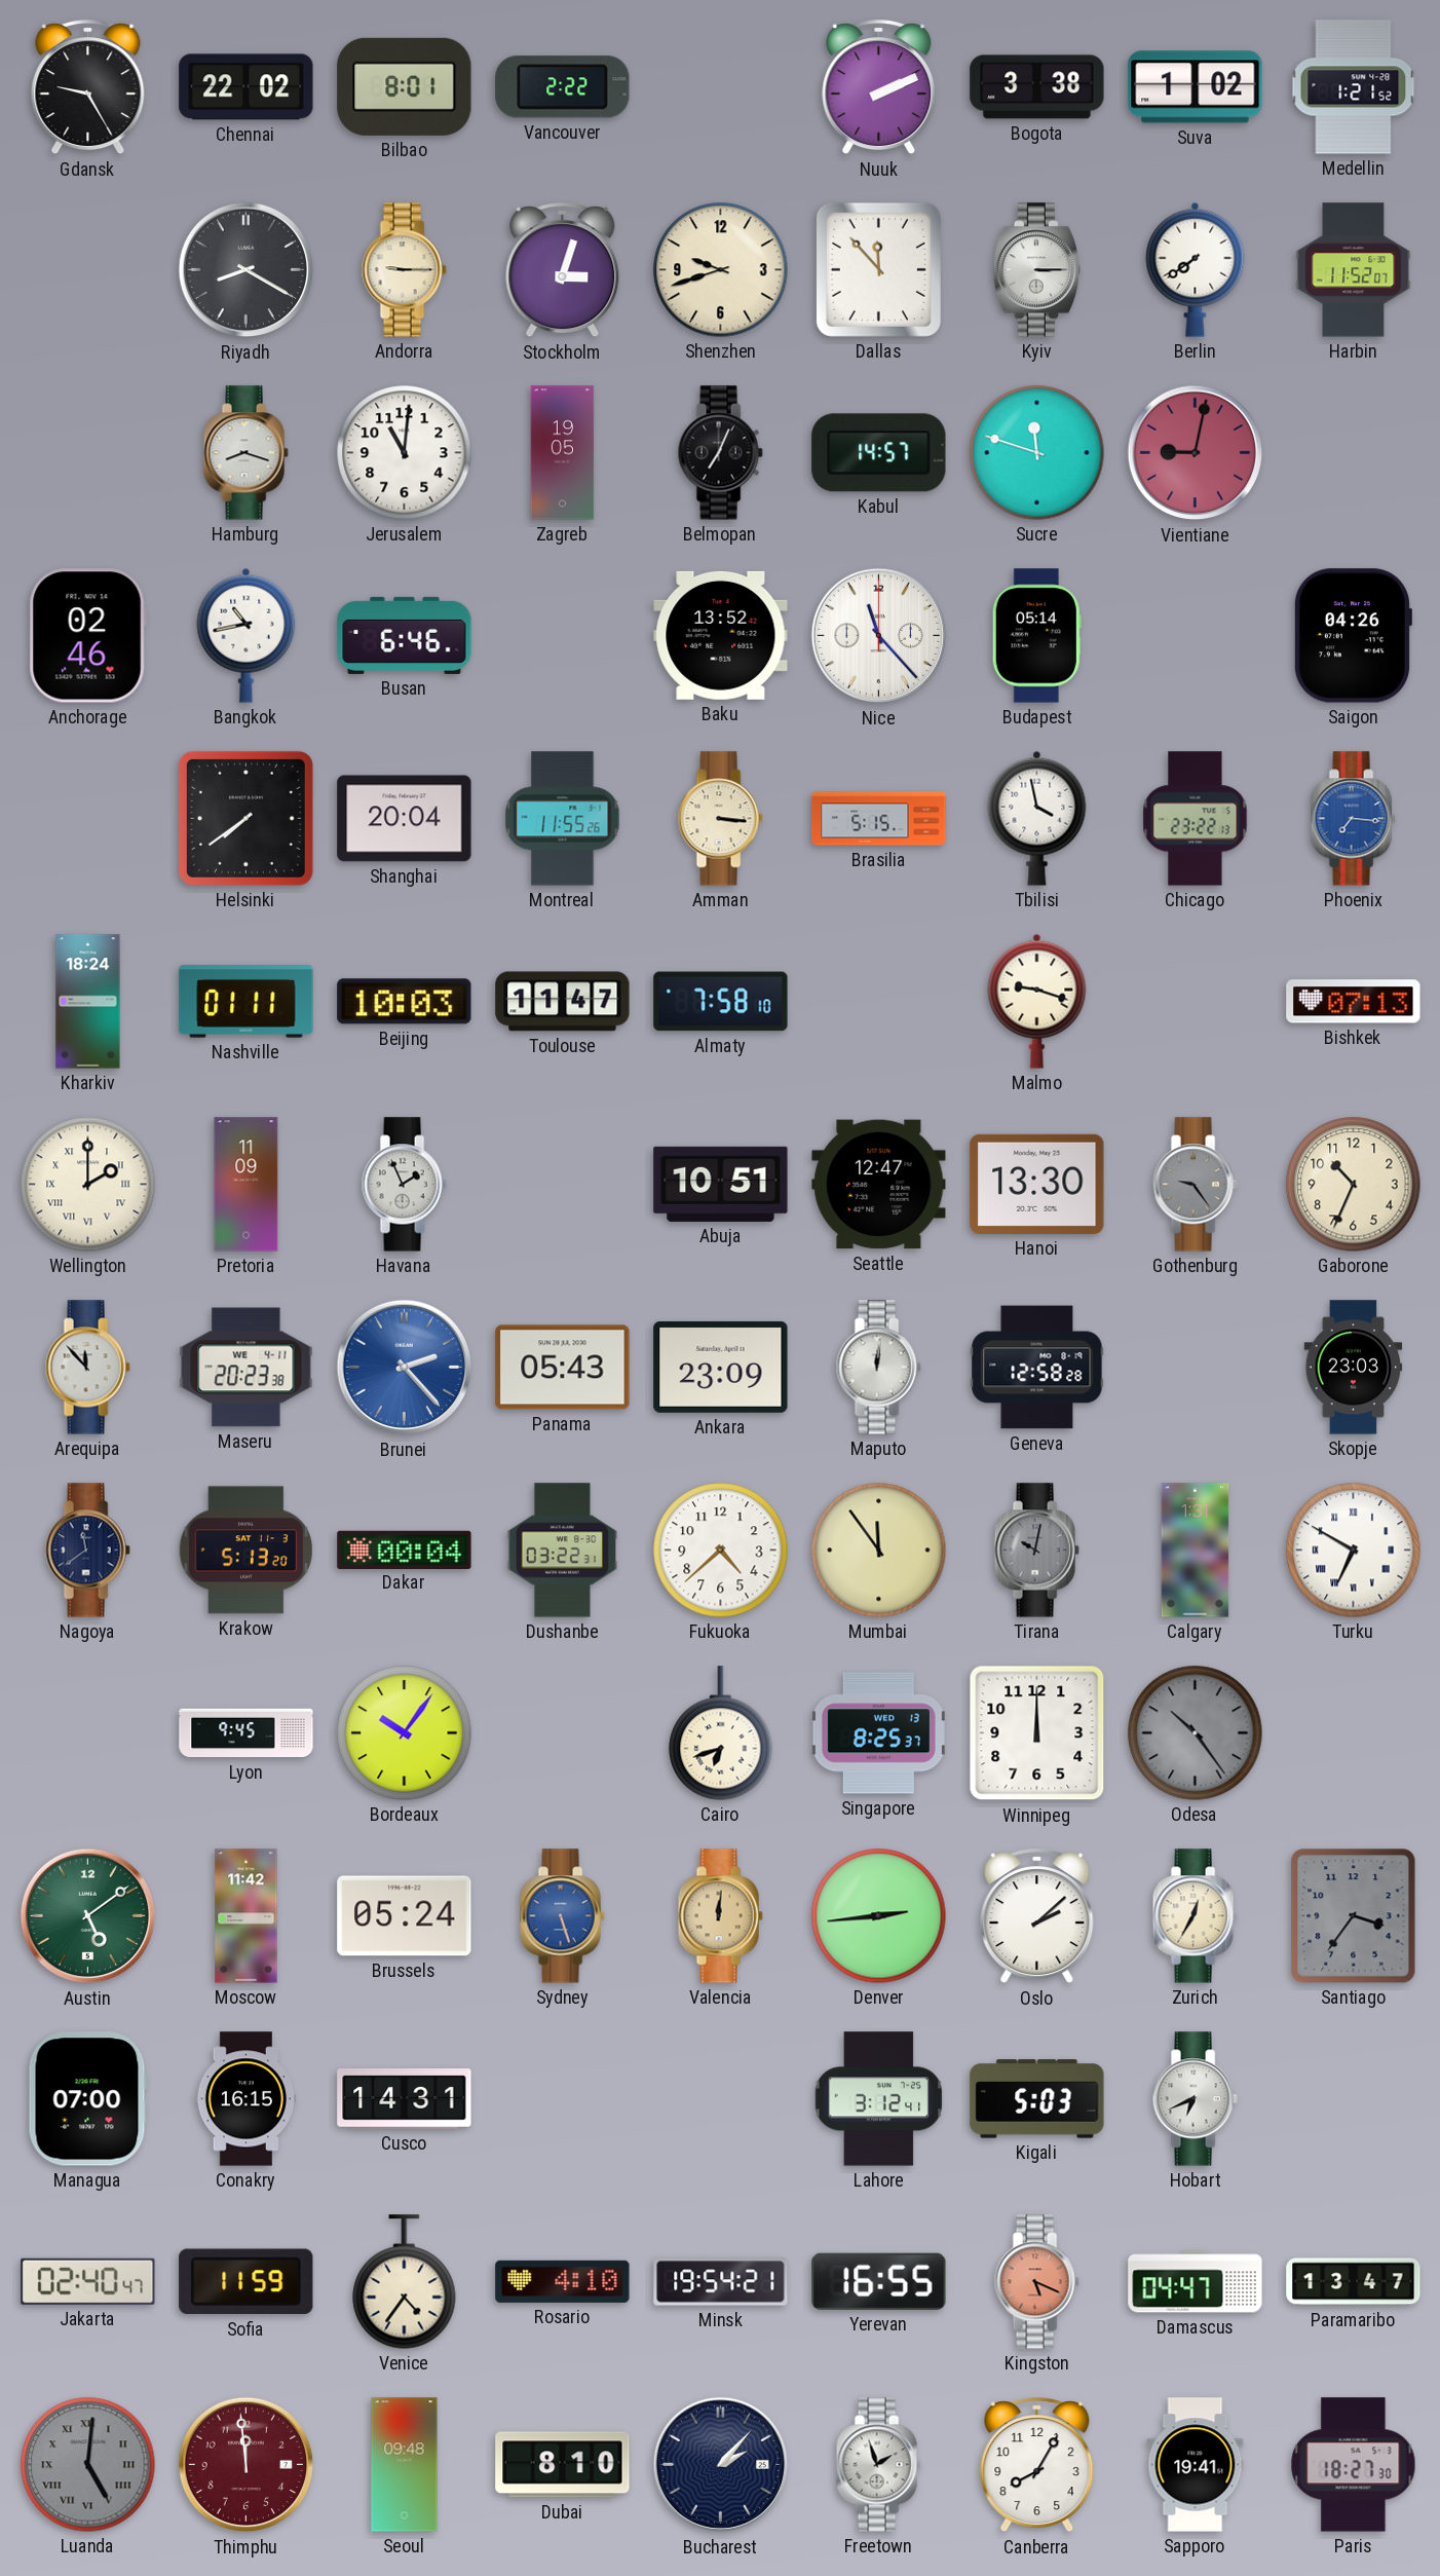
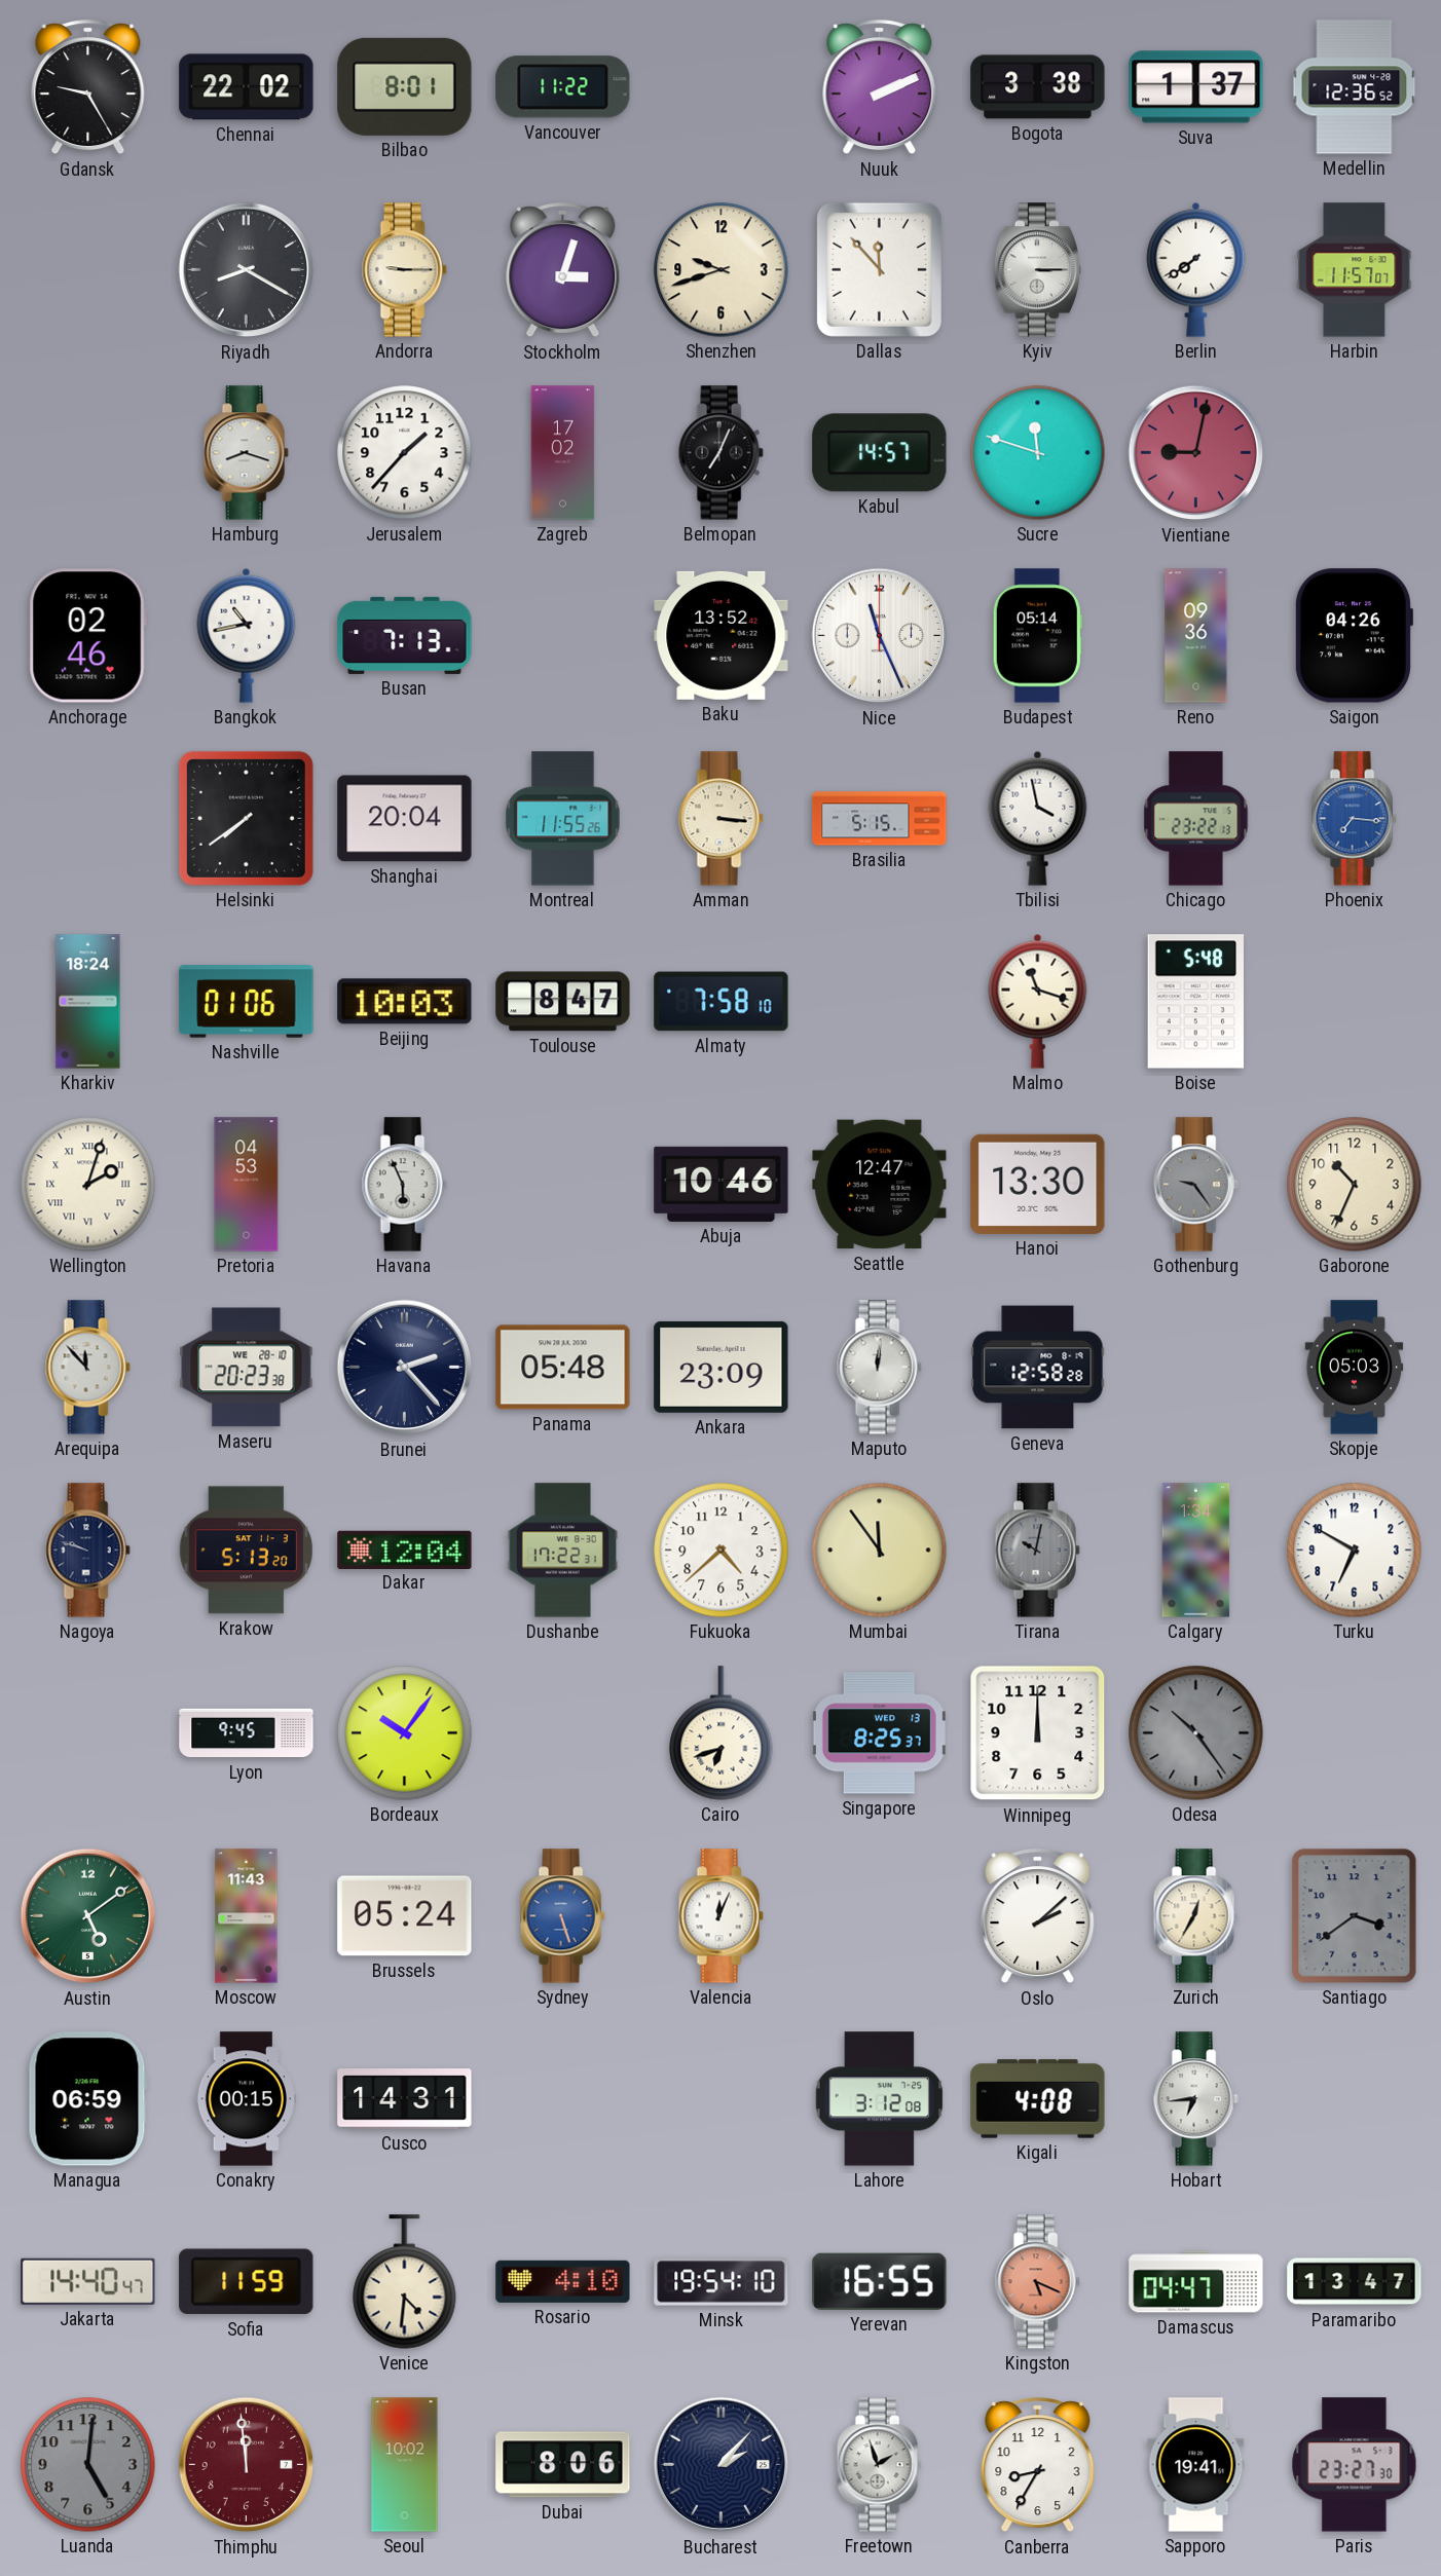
Vancouver: 2:22 -> 11:22 (563, 87)
Suva: 1:02 -> 1:37 (1196, 87)
Medellin: 1:21 -> 12:36 (1355, 87)
Harbin: 11:52 -> 11:57 (1355, 270)
Jerusalem: 11:01 -> 1:37 (405, 453)
Zagreb: 19:05 -> 17:02 (563, 453)
Busan: 6:46 -> 7:13 (405, 635)
Nice: 11:23 -> 11:26 (880, 636)
Reno: none -> 09:36 (1196, 636)
Nashville: 01:11 -> 01:06 (247, 1002)
Toulouse: 11:47 -> 8:47 (563, 1002)
Malmo: 9:18 -> 11:18 (1038, 1001)
Boise: none -> 5:48 (1195, 1002)
Bishkek: 07:13 -> none (1354, 1002)
Wellington: 2:00 -> 2:03 (88, 1185)
Pretoria: 11:09 -> 04:53 (247, 1185)
Havana: 1:56 -> 5:56 (404, 1185)
Abuja: 10:51 -> 10:46 (722, 1184)
Maseru date: WE 4-11 -> WE 28-10 (247, 1368)
Brunei dial: blue -> navy (405, 1368)
Panama: 05:43 -> 05:48 (563, 1368)
Skopje: 23:03 -> 05:03 (1355, 1368)
Nagoya: 11:39 -> 9:48 (87, 1551)
Dakar: 00:04 -> 12:04 (405, 1550)
Dushanbe: 03:22 -> 17:22 (562, 1551)
Calgary: 1:31 -> 1:34 (1196, 1551)
Turku numerals: Roman -> Arabic (1355, 1551)
Moscow: 11:42 -> 11:43 (247, 1916)
Valencia: 12:01 -> 12:04 (720, 1916)
Valencia dial: champagne -> white (720, 1916)
Denver: 2:44 -> none (879, 1916)
Santiago: 3:36 -> 3:39 (1355, 1916)
Managua: 07:00 -> 06:59 (87, 2099)
Conakry: 16:15 -> 00:15 (246, 2099)
Lahore: 3:12:41 -> 3:12:08 (880, 2099)
Kigali: 5:03 -> 4:08 (1038, 2099)
Hobart: 6:41 -> 6:44 (1195, 2099)
Jakarta: 02:40 -> 14:40 (88, 2281)
Venice: 4:36 -> 4:31 (405, 2282)
Minsk: 19:54:21 -> 19:54:10 (722, 2282)
Luanda numerals: Roman -> Arabic (88, 2465)
Seoul: 09:48 -> 10:02 (405, 2465)
Dubai: 8:10 -> 8:06 (563, 2465)
Canberra: 8:05 -> 8:35 (1038, 2465)
Paris: 18:27 -> 23:27 (1355, 2465)
